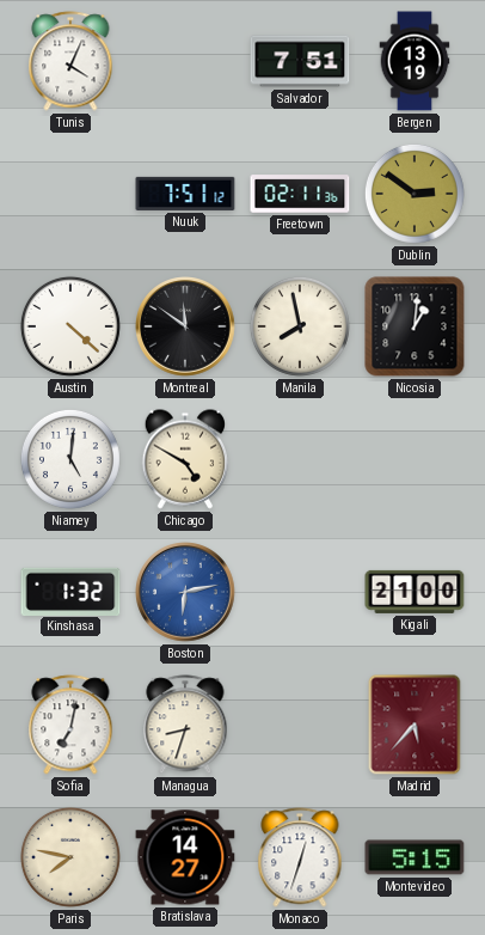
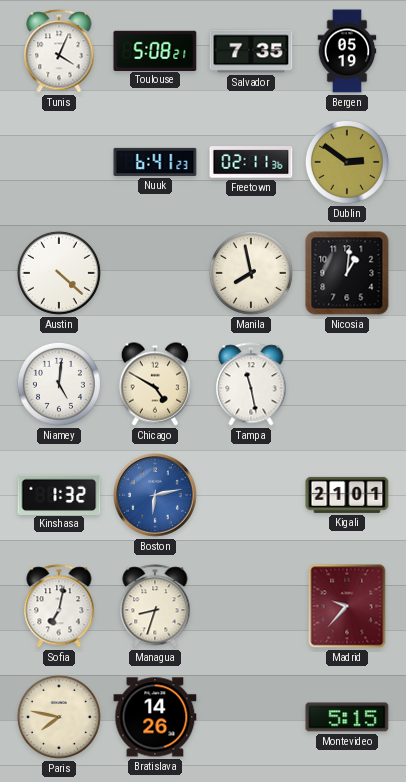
Toulouse: none -> 5:08 (155, 50)
Salvador: 7:51 -> 7:35 (251, 51)
Bergen: 13:19 -> 05:19 (347, 51)
Nuuk: 7:51 -> 6:41 (155, 162)
Montreal: 11:51 -> none (186, 328)
Tampa: none -> 11:28 (251, 384)
Kigali: 21:00 -> 21:01 (347, 495)
Madrid: 5:37 -> 9:37 (347, 606)
Bratislava: 14:27 -> 14:26 (155, 717)
Monaco: 12:33 -> none (300, 857)
